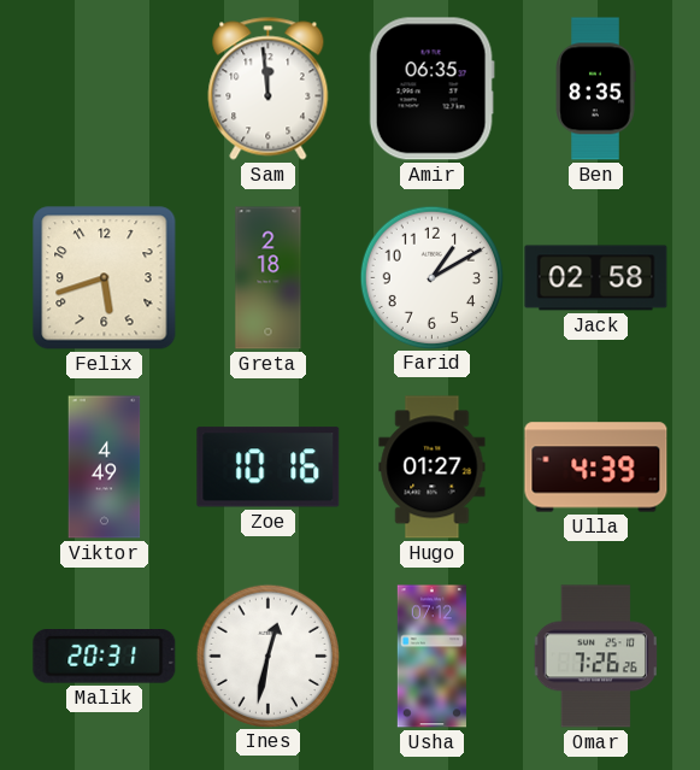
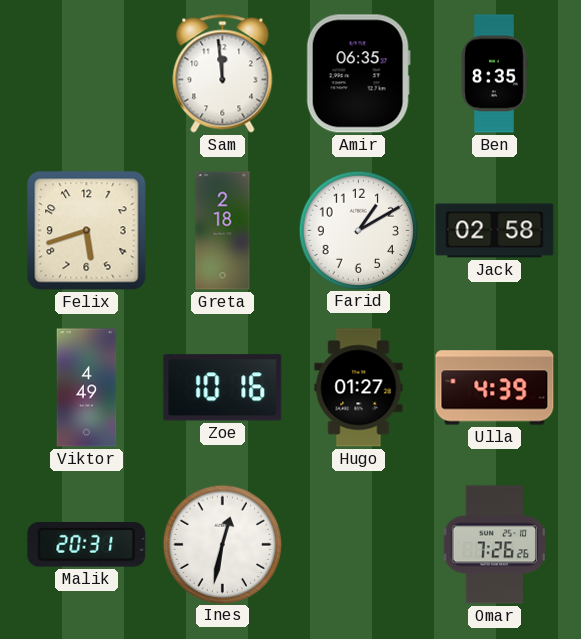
Usha: 07:12 -> none (431, 657)
